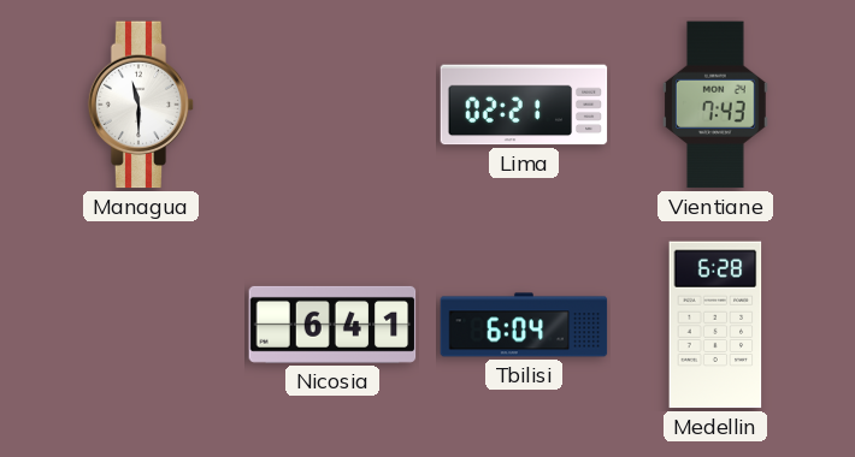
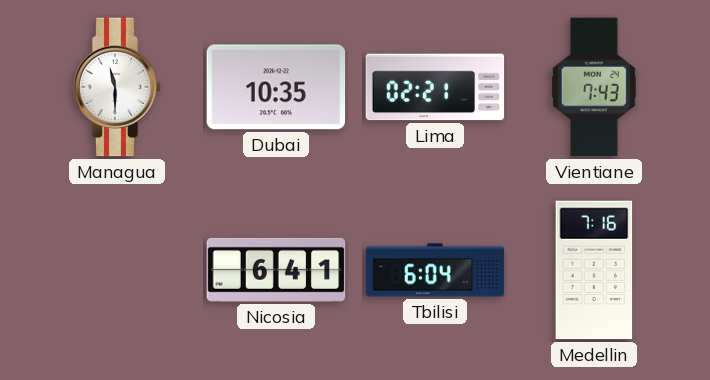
Dubai: none -> 10:35 (276, 87)
Medellin: 6:28 -> 7:16 (594, 270)
